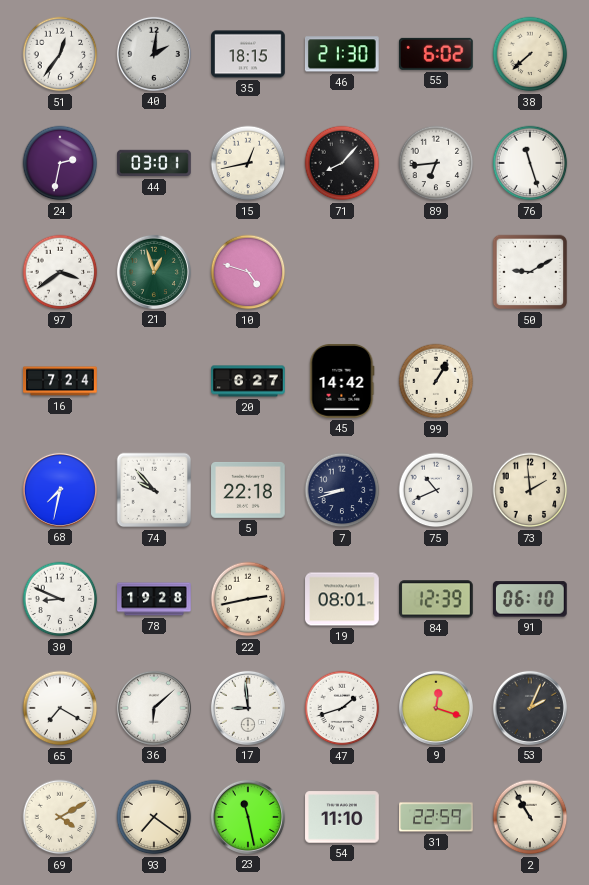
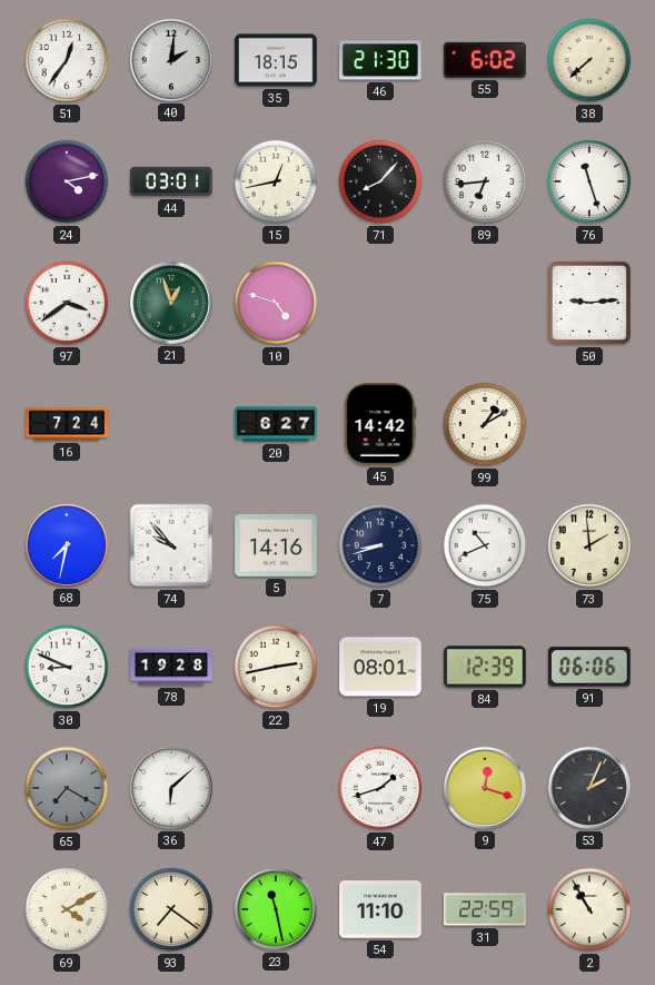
24: 2:32 -> 4:13 (67, 181)
50: 9:10 -> 9:14 (589, 303)
99: 1:05 -> 1:10 (485, 424)
5: 22:18 -> 14:16 (276, 545)
91: 06:10 -> 06:06 (589, 667)
65 dial: white -> grey (67, 788)
17: 8:59 -> none (248, 708)
